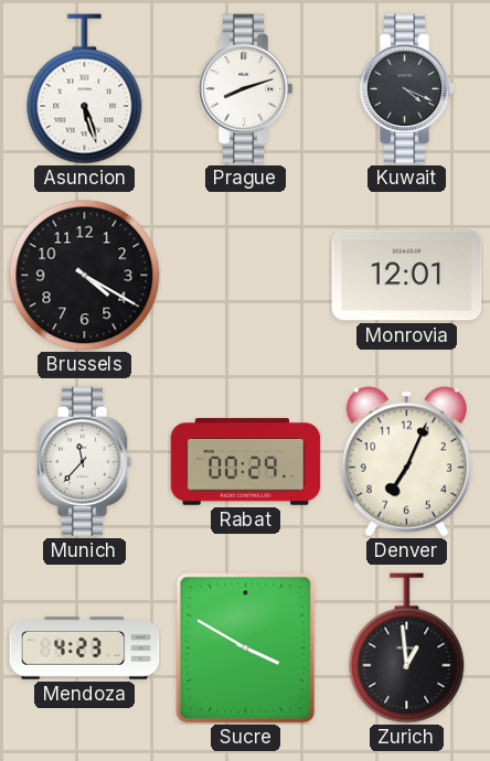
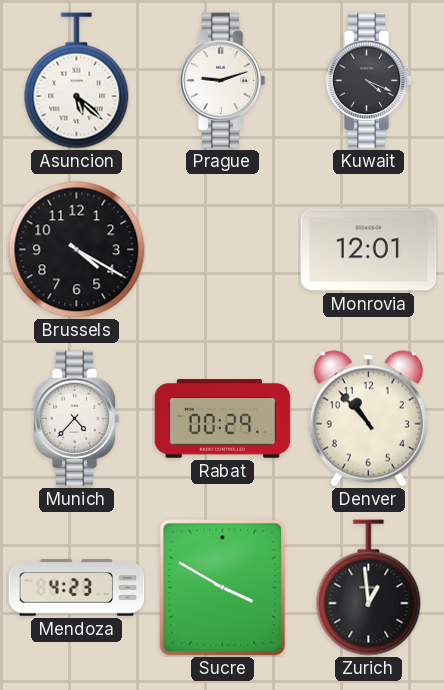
Asuncion: 5:27 -> 5:22 (77, 81)
Prague: 8:12 -> 9:12 (222, 81)
Munich: 11:37 -> 4:37 (76, 419)
Denver: 7:04 -> 10:53 (368, 419)
